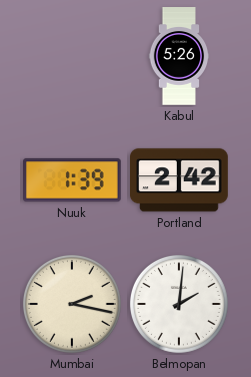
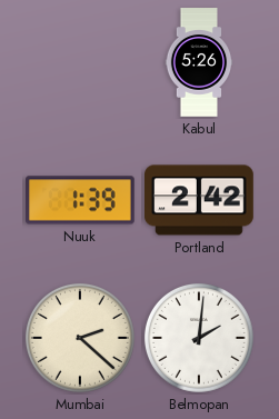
Mumbai: 2:17 -> 2:22 (80, 338)
